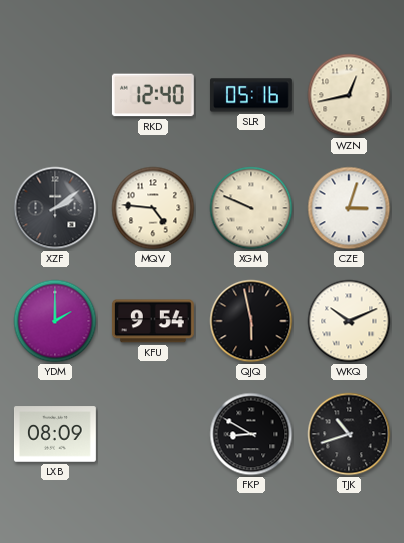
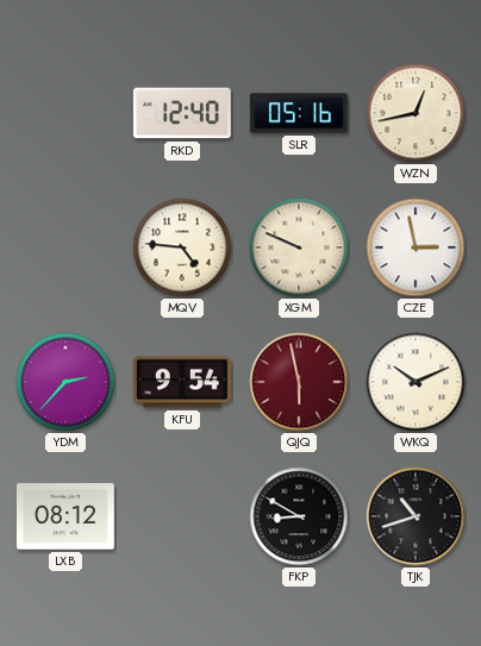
XZF: 2:09 -> none (55, 208)
CZE: 3:03 -> 2:58 (416, 247)
YDM: 2:00 -> 2:37 (65, 382)
QJQ dial: black -> burgundy (299, 382)
LXB: 08:09 -> 08:12 (65, 516)
